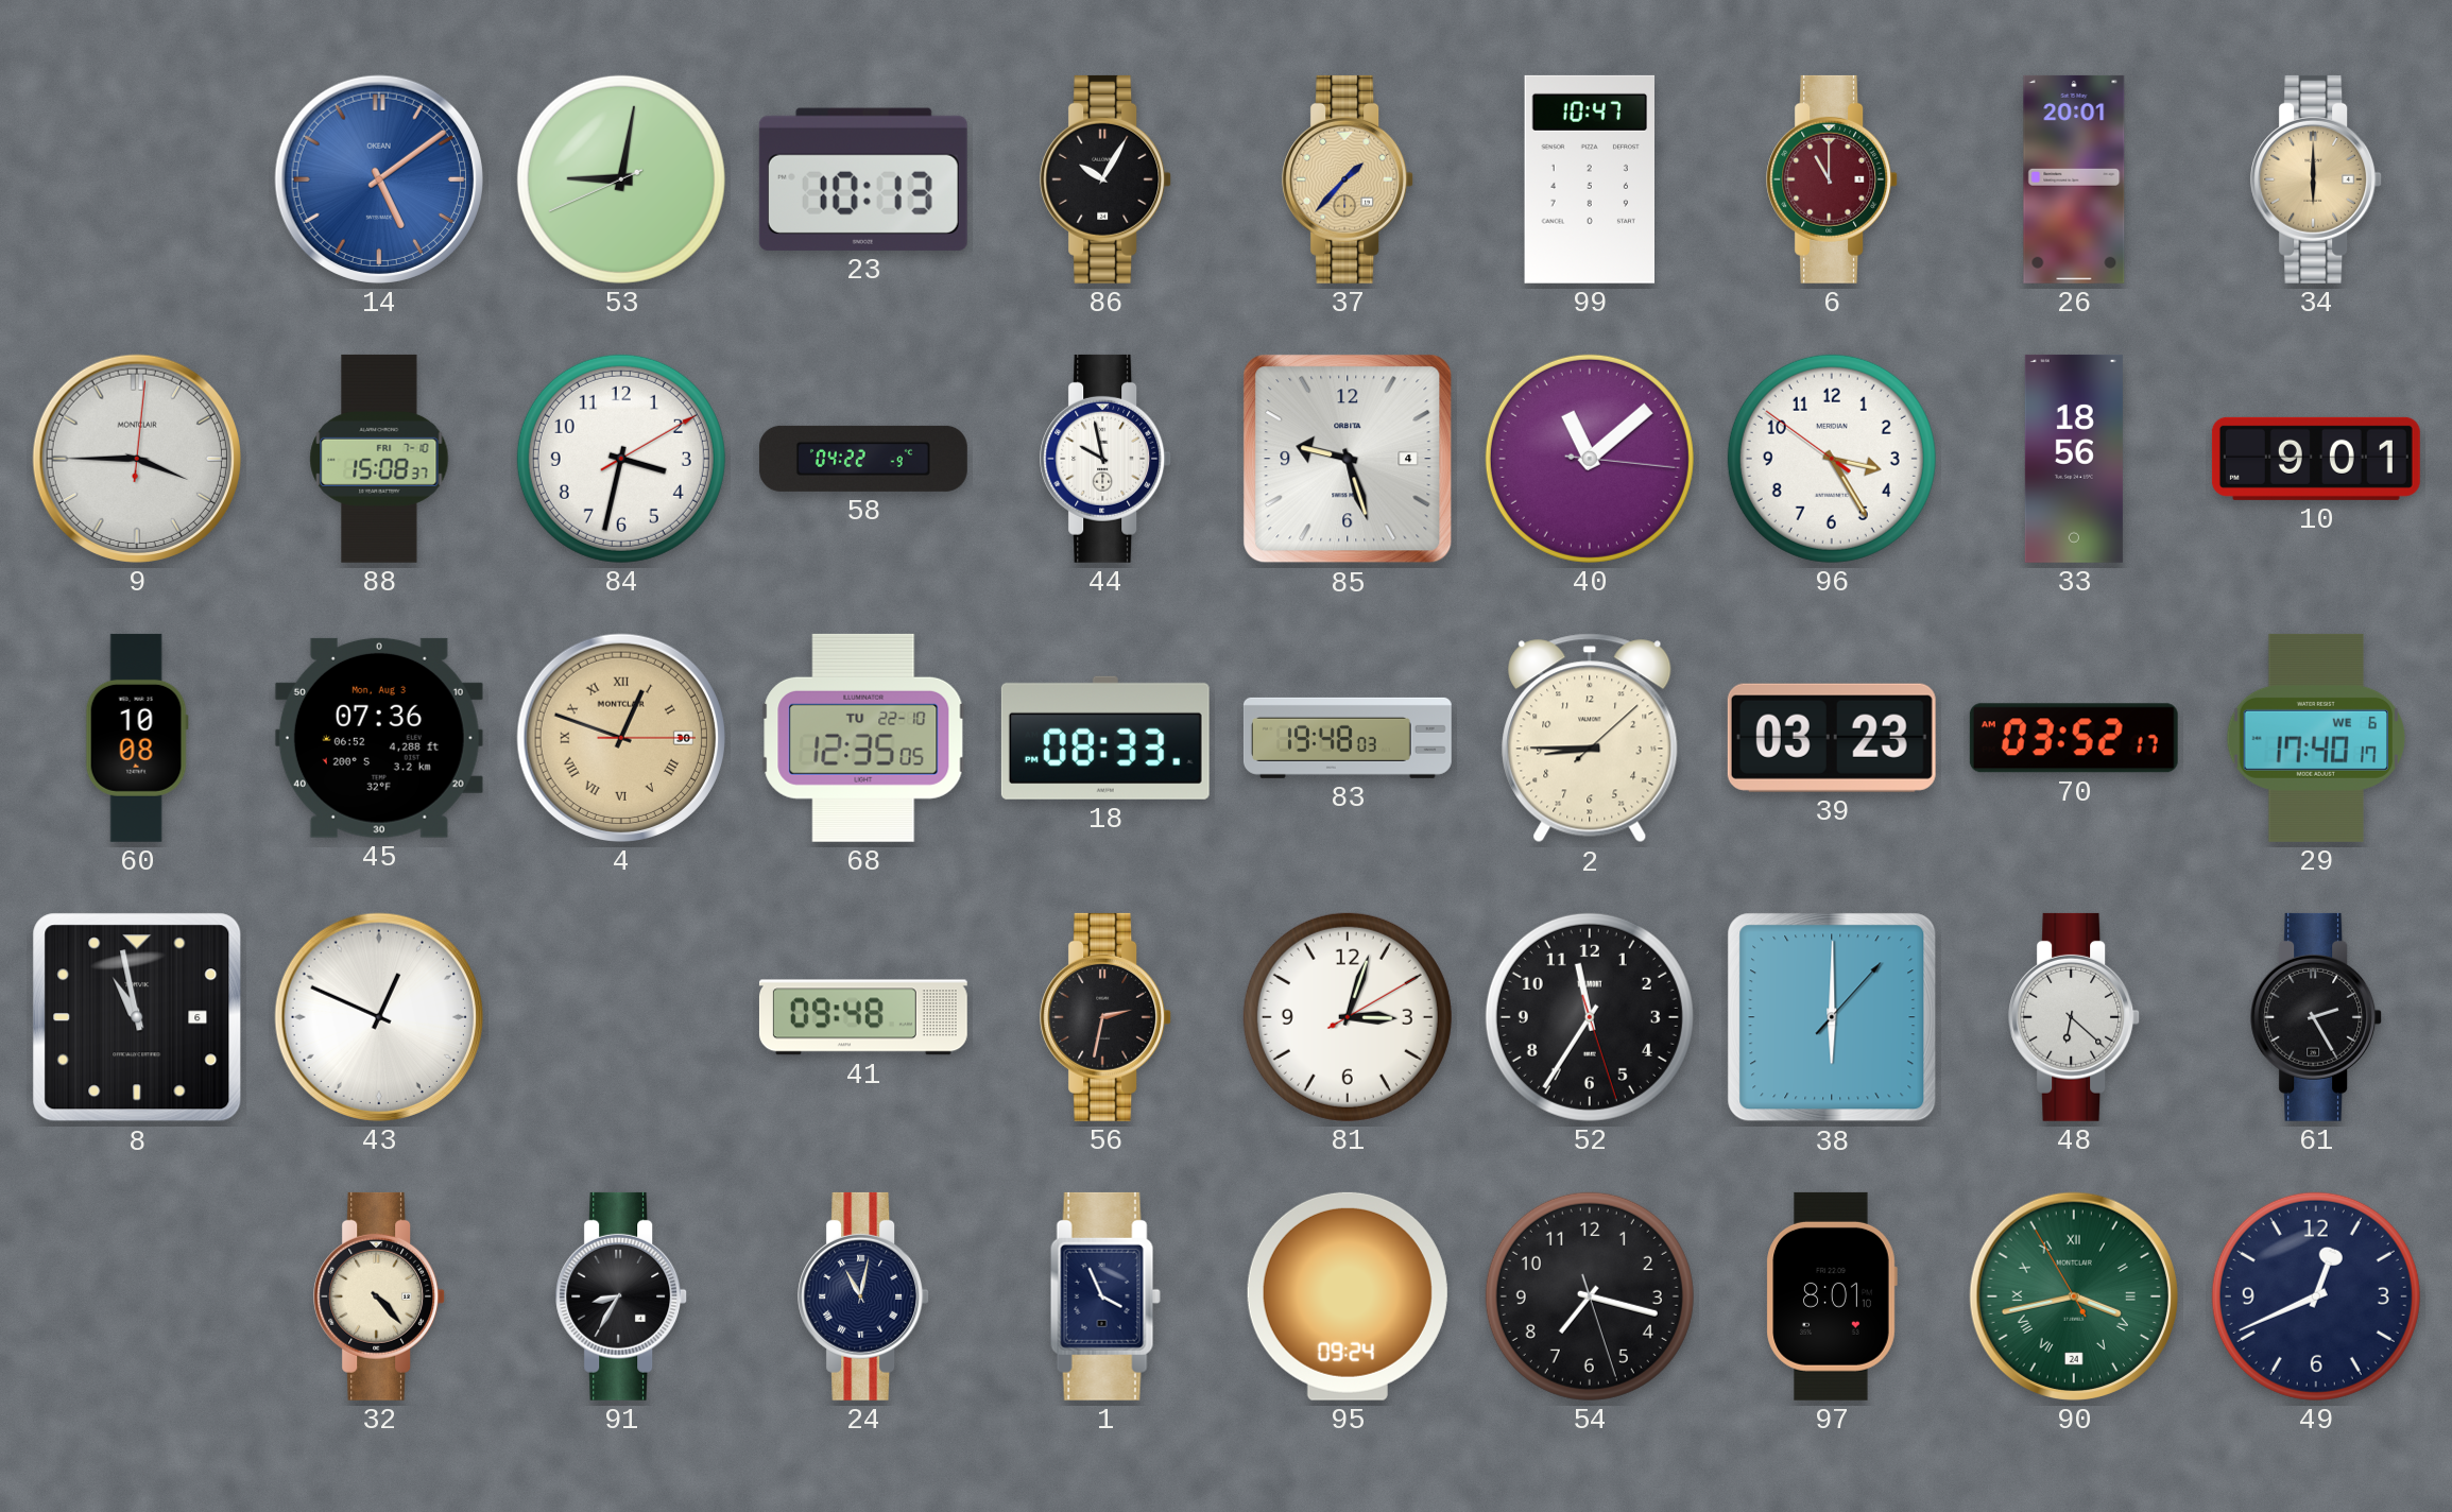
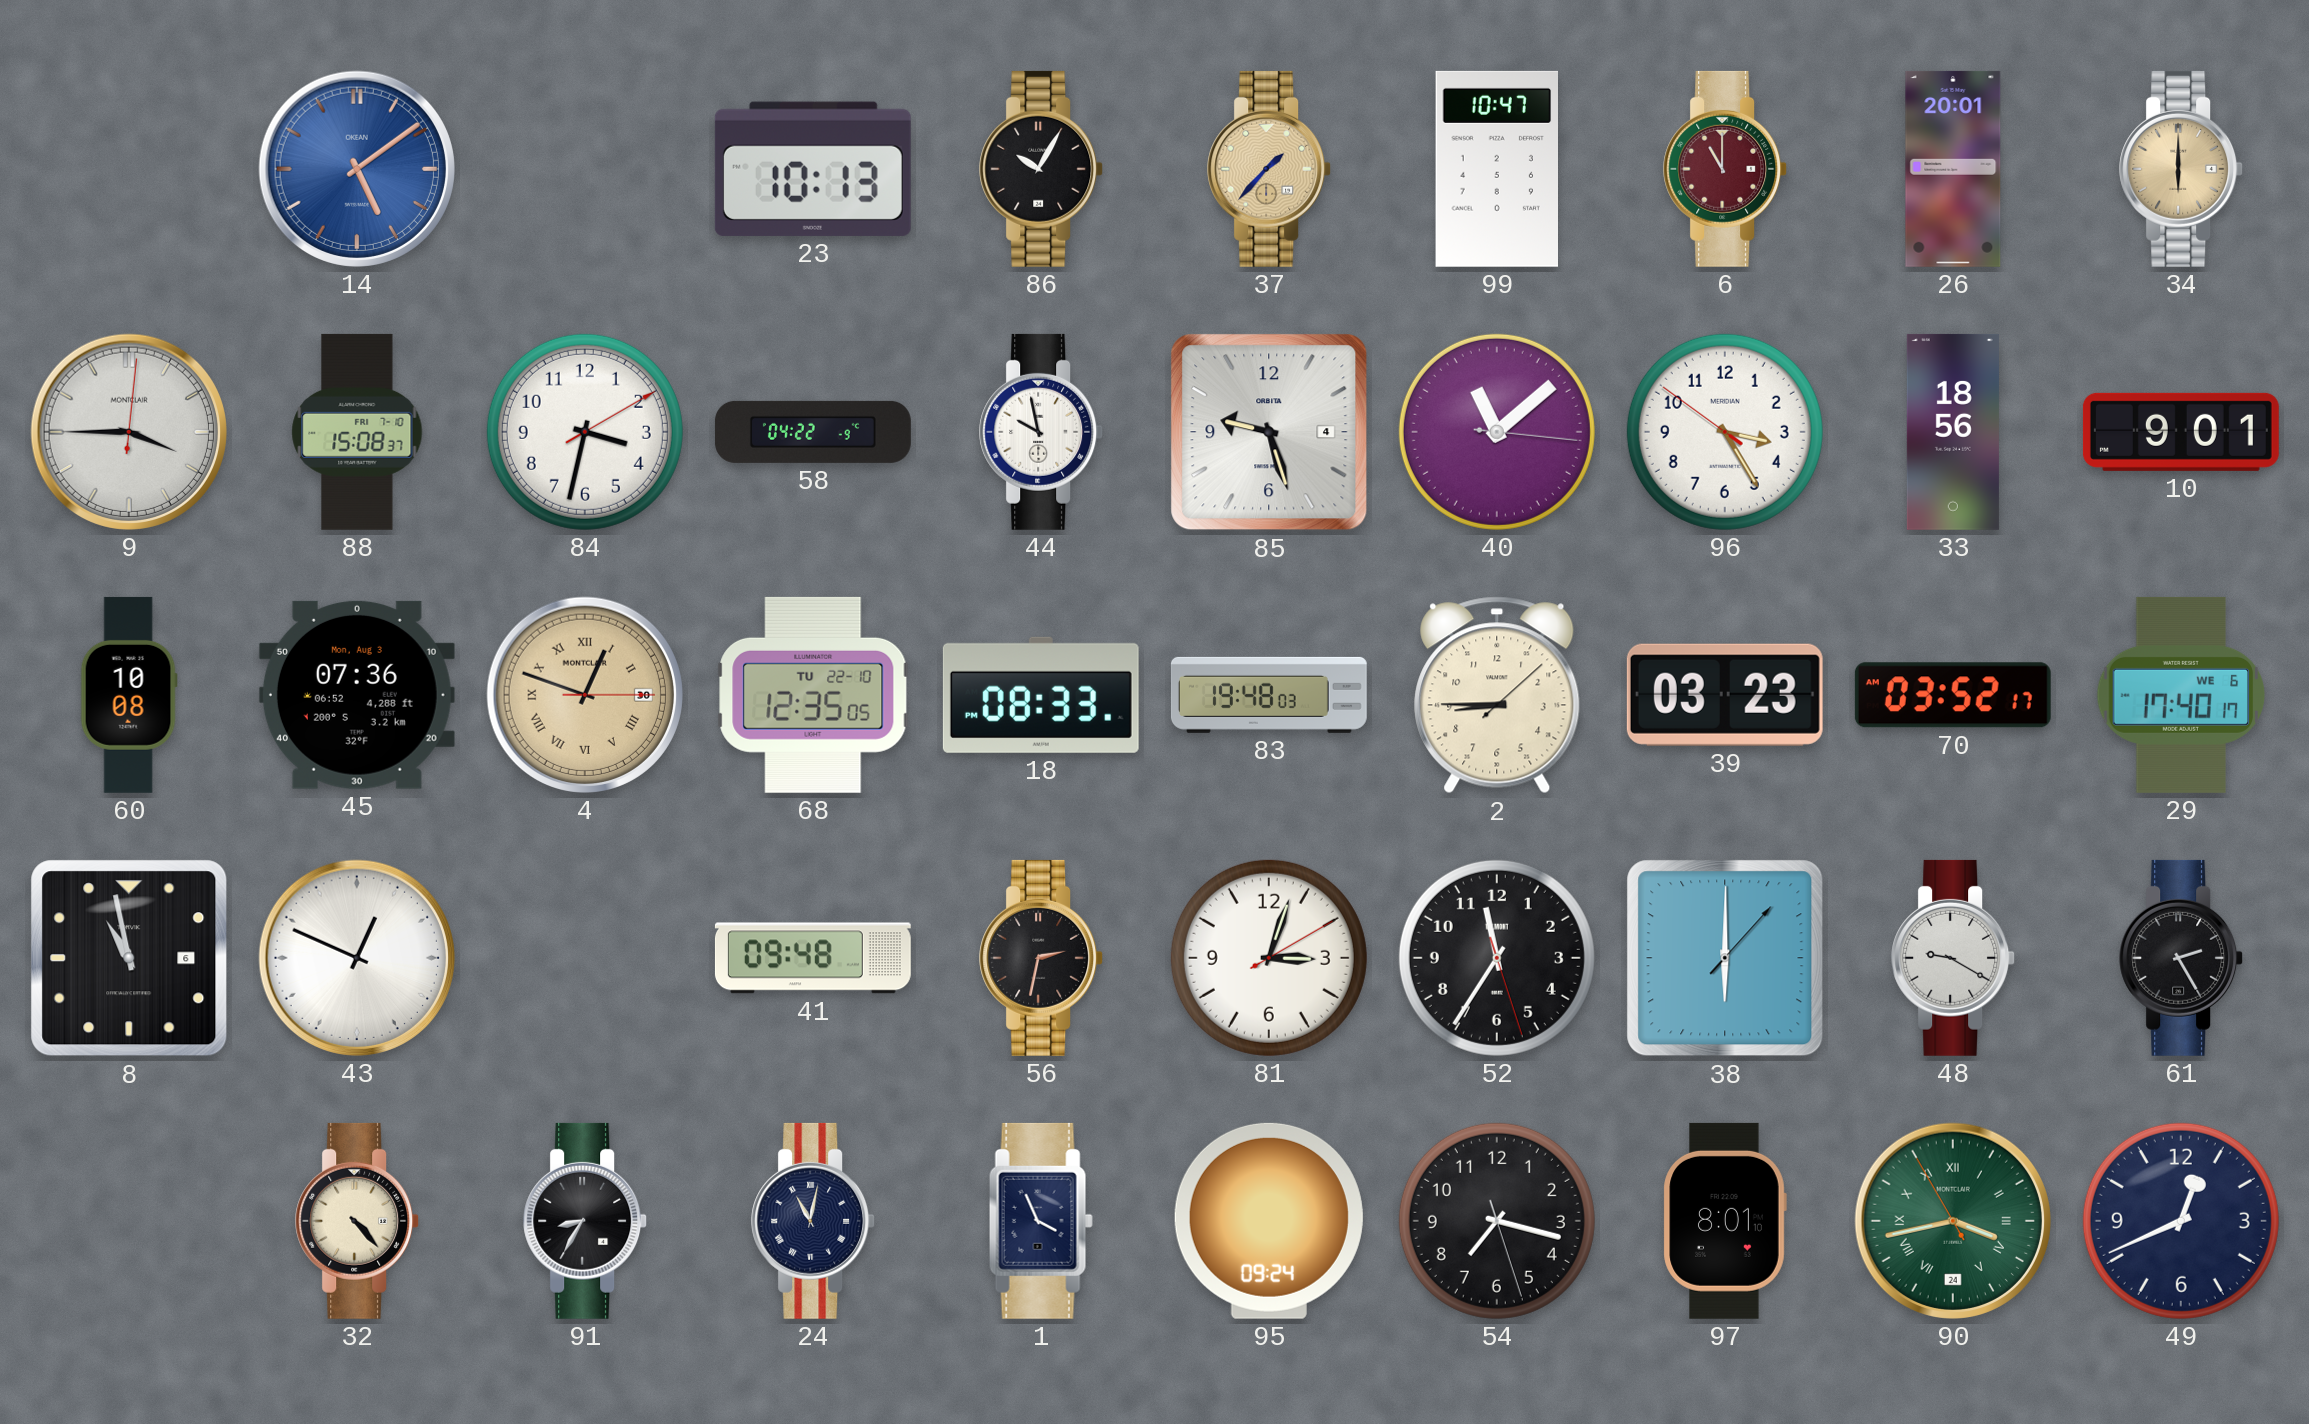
53: 9:01 -> none (621, 179)
48: 6:22 -> 9:20 (1954, 958)
